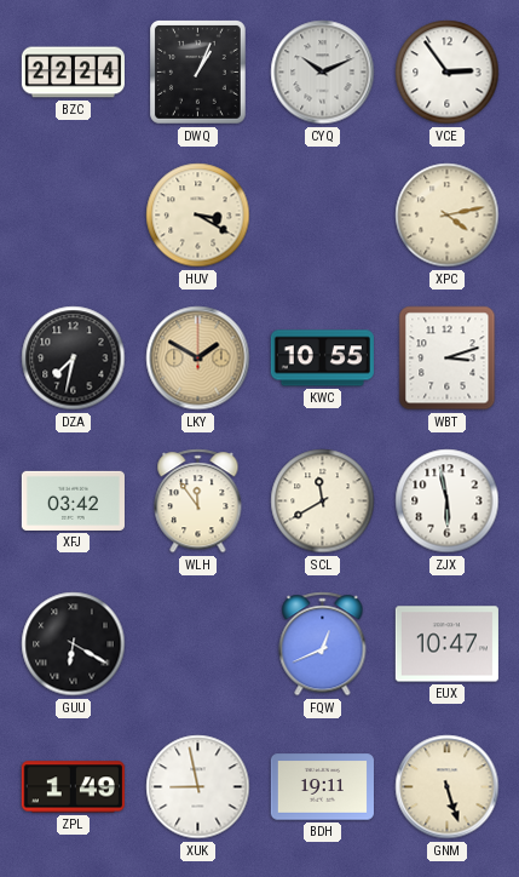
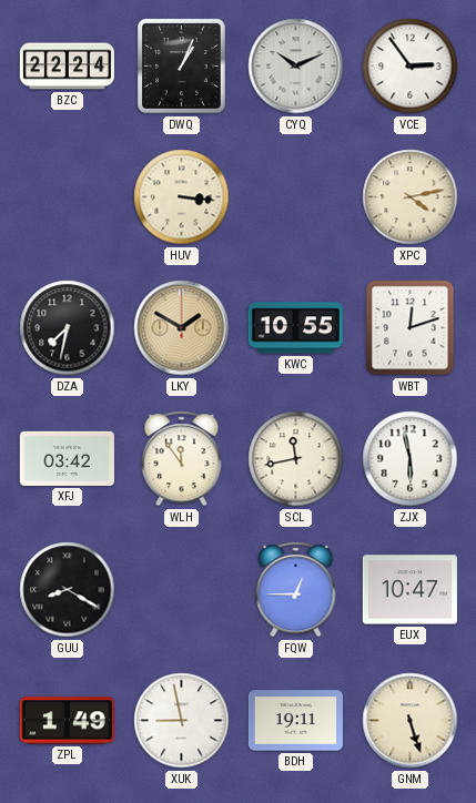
HUV: 3:20 -> 3:16 (182, 197)
WBT: 3:12 -> 12:12 (411, 328)
SCL: 11:40 -> 11:43 (296, 459)
GUU: 6:20 -> 8:20 (68, 590)
FQW: 12:41 -> 12:45 (296, 590)
